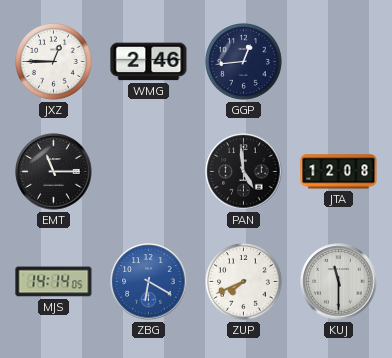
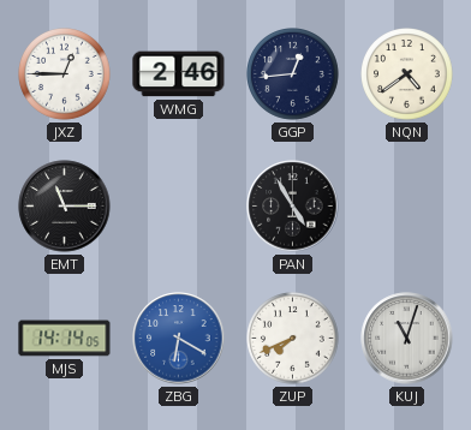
NQN: none -> 4:39 (407, 74)
PAN: 4:59 -> 4:55 (293, 207)
JTA: 12:08 -> none (339, 172)
KUJ: 11:30 -> 11:03 (407, 339)
